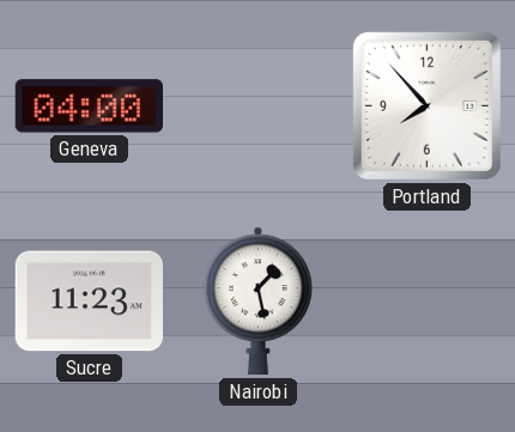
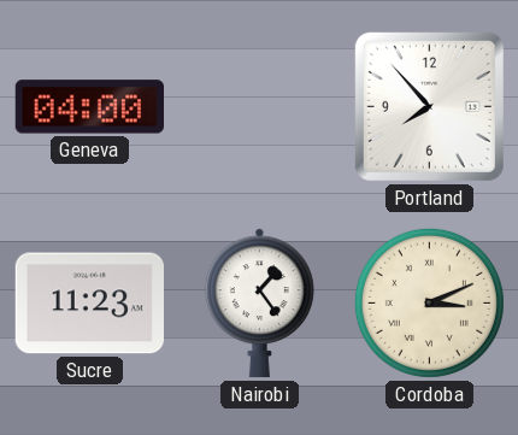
Nairobi: 1:28 -> 1:24 (259, 304)
Cordoba: none -> 3:11 (429, 302)
